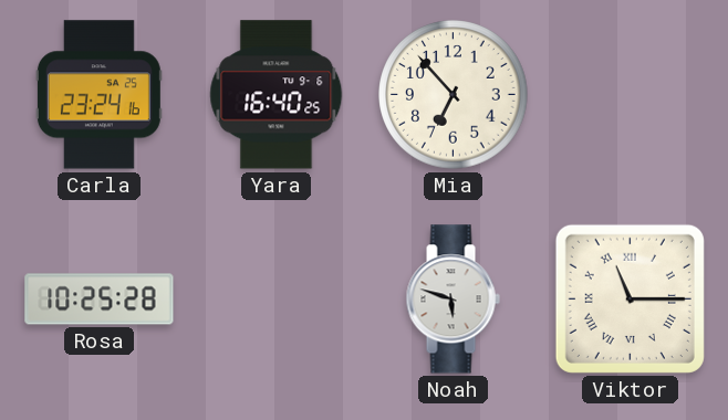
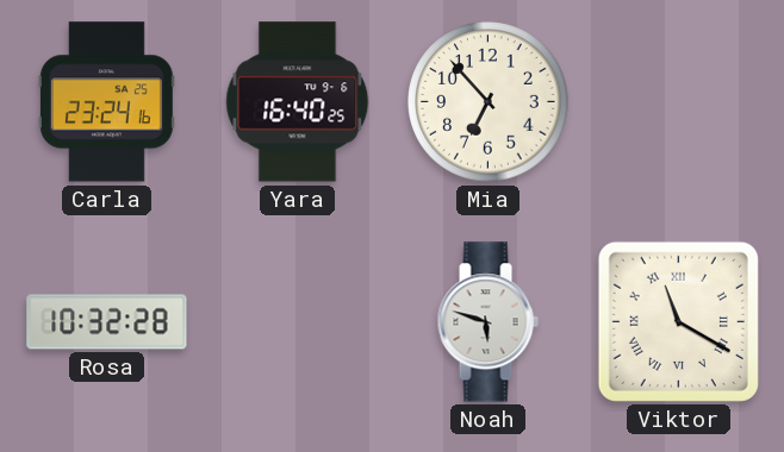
Rosa: 10:25 -> 10:32 (107, 322)
Viktor: 11:15 -> 11:20 (678, 321)
